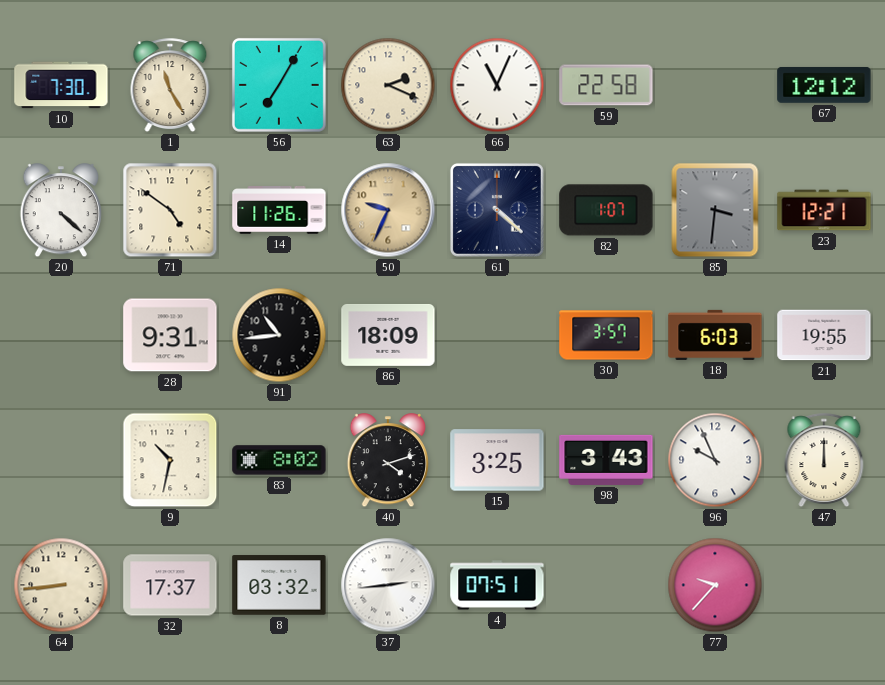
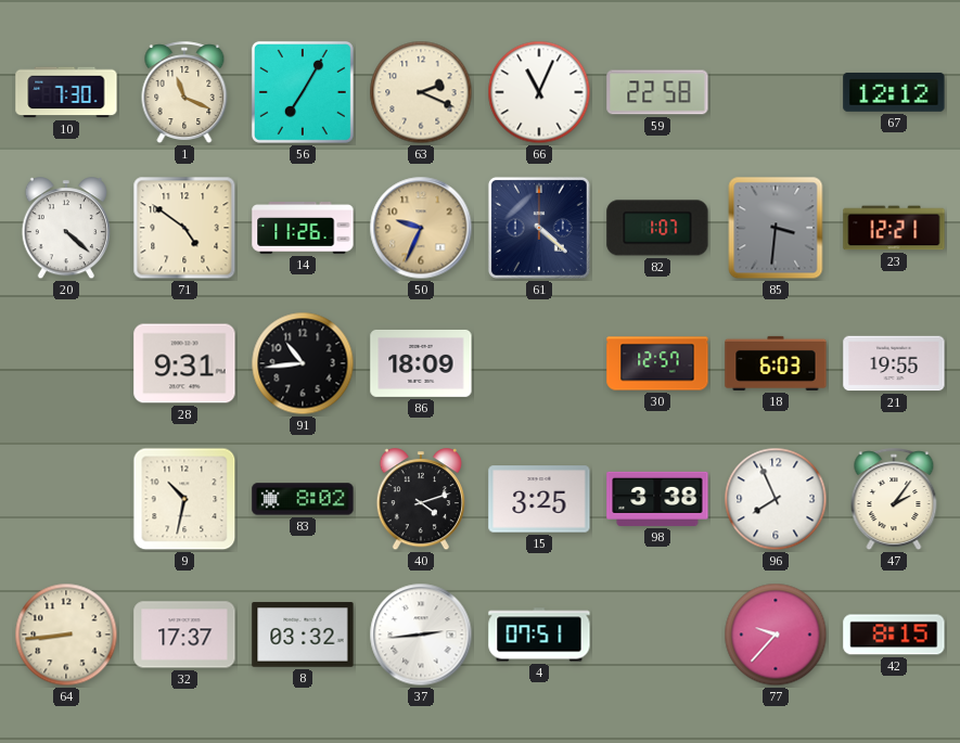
1: 11:25 -> 11:19 (184, 93)
30: 3:57 -> 12:57 (657, 363)
98: 3:43 -> 3:38 (657, 499)
96: 9:56 -> 7:56 (776, 499)
47: 12:00 -> 2:06 (894, 500)
42: none -> 8:15 (894, 635)
